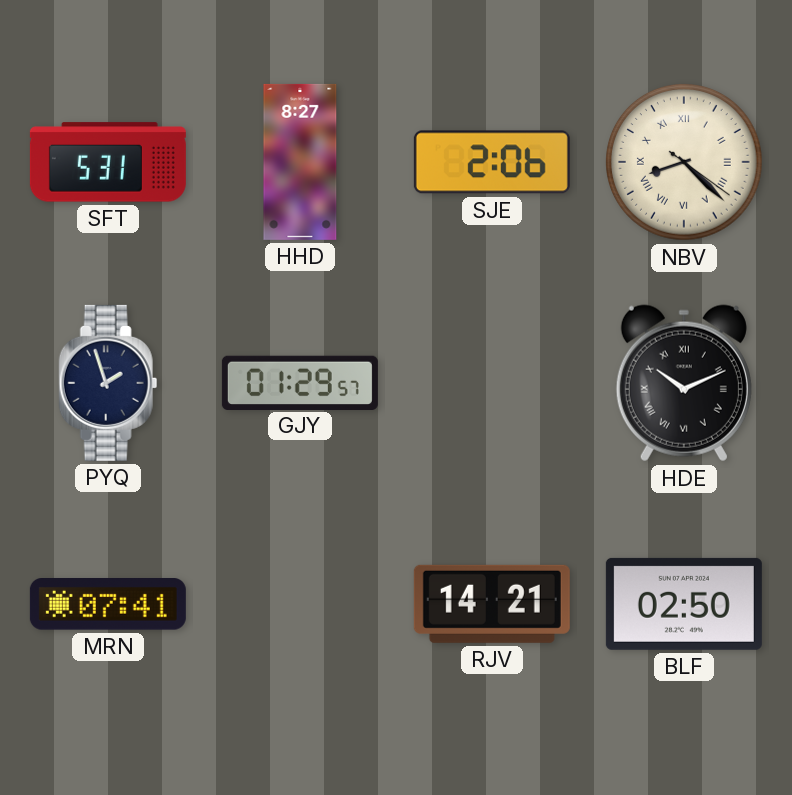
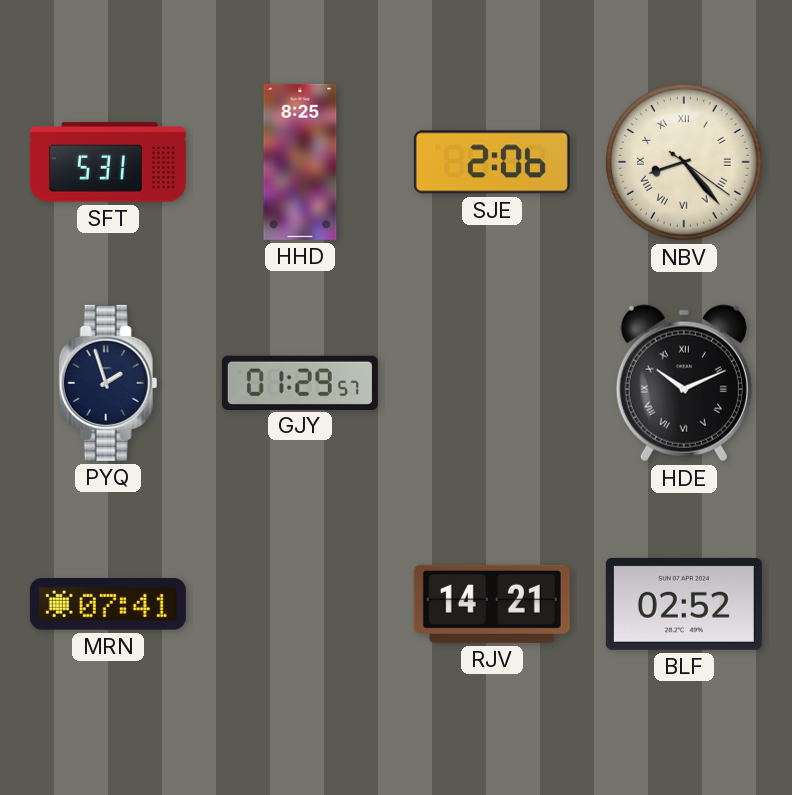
HHD: 8:27 -> 8:25 (300, 162)
NBV: 8:22 -> 8:23 (685, 163)
BLF: 02:50 -> 02:52 (684, 604)
